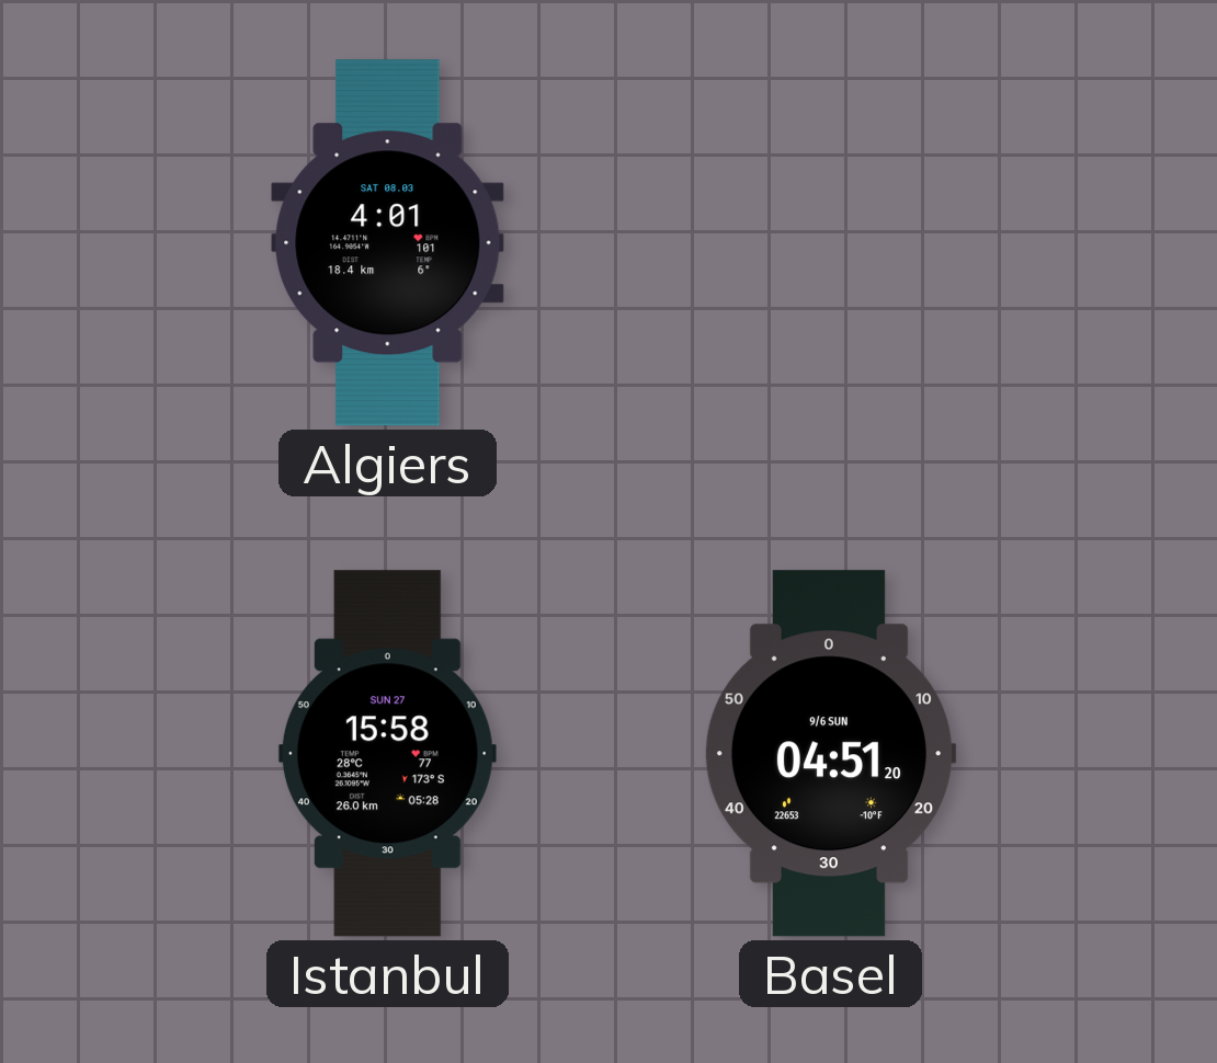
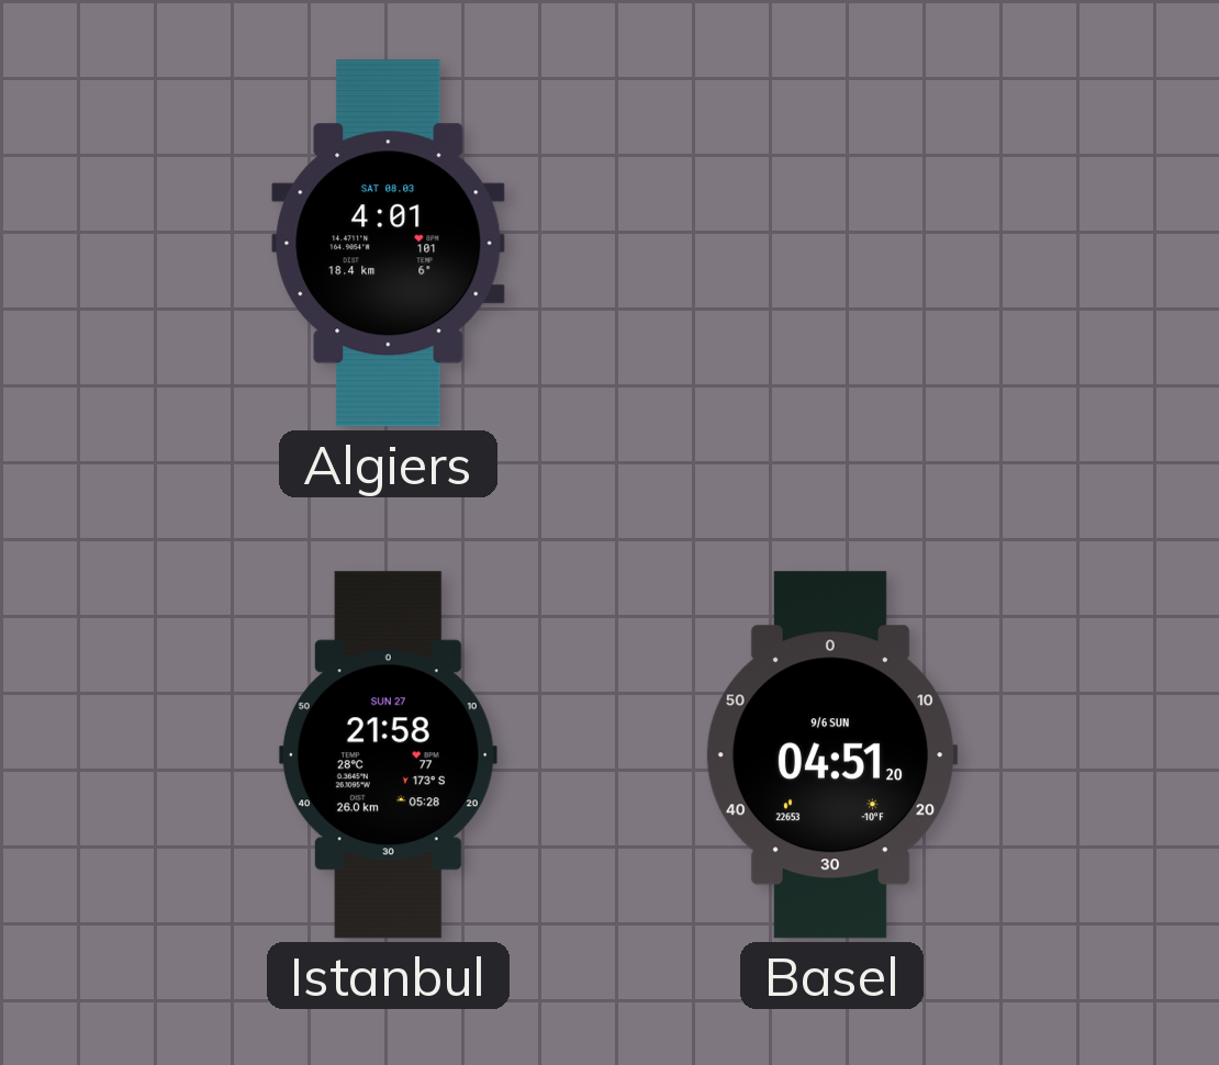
Istanbul: 15:58 -> 21:58 (388, 755)
